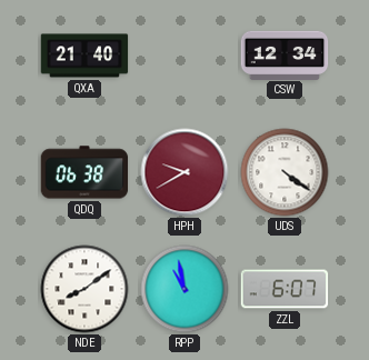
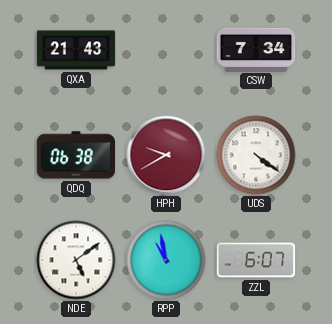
QXA: 21:40 -> 21:43 (76, 50)
CSW: 12:34 -> 7:34 (256, 49)
NDE: 8:09 -> 5:09 (76, 260)
